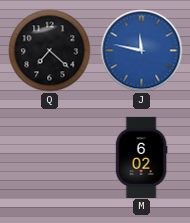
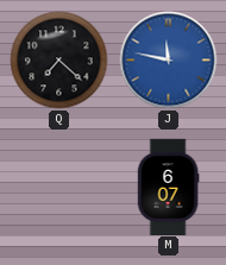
M: 6:02 -> 6:07 (168, 187)
